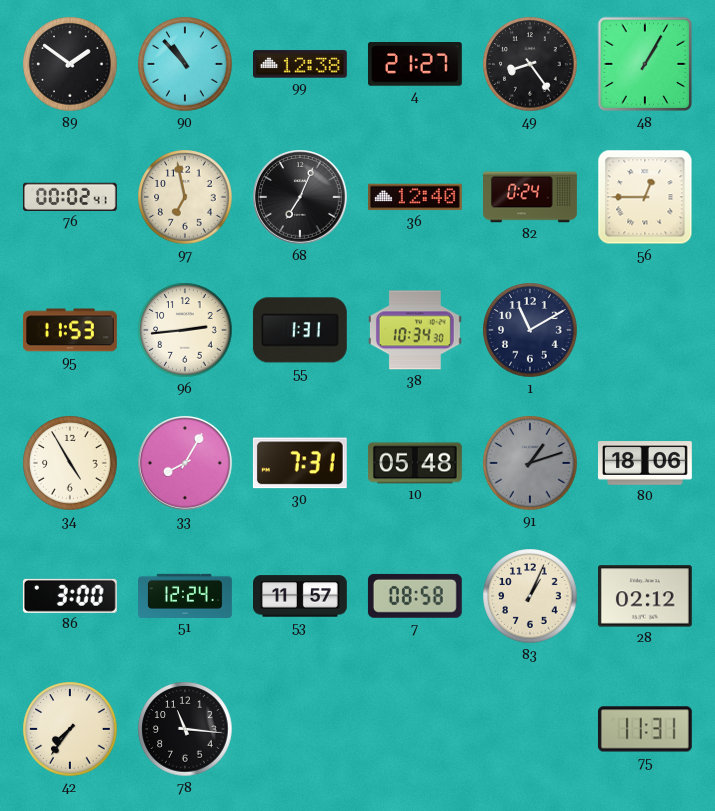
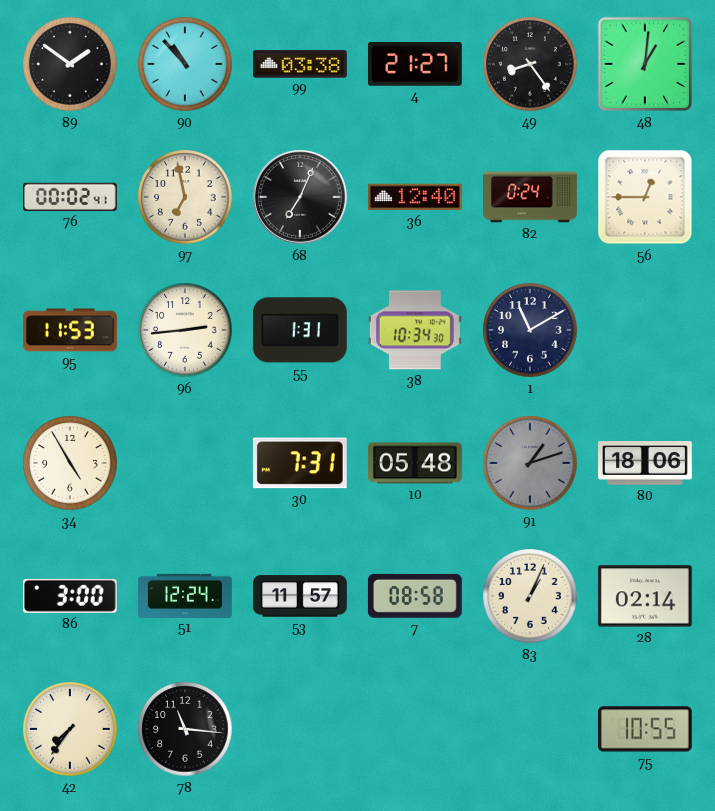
99: 12:38 -> 03:38 (300, 64)
48: 1:05 -> 1:01 (645, 64)
33: 8:05 -> none (186, 464)
28: 02:12 -> 02:14 (645, 596)
75: 11:31 -> 10:55 (645, 729)
